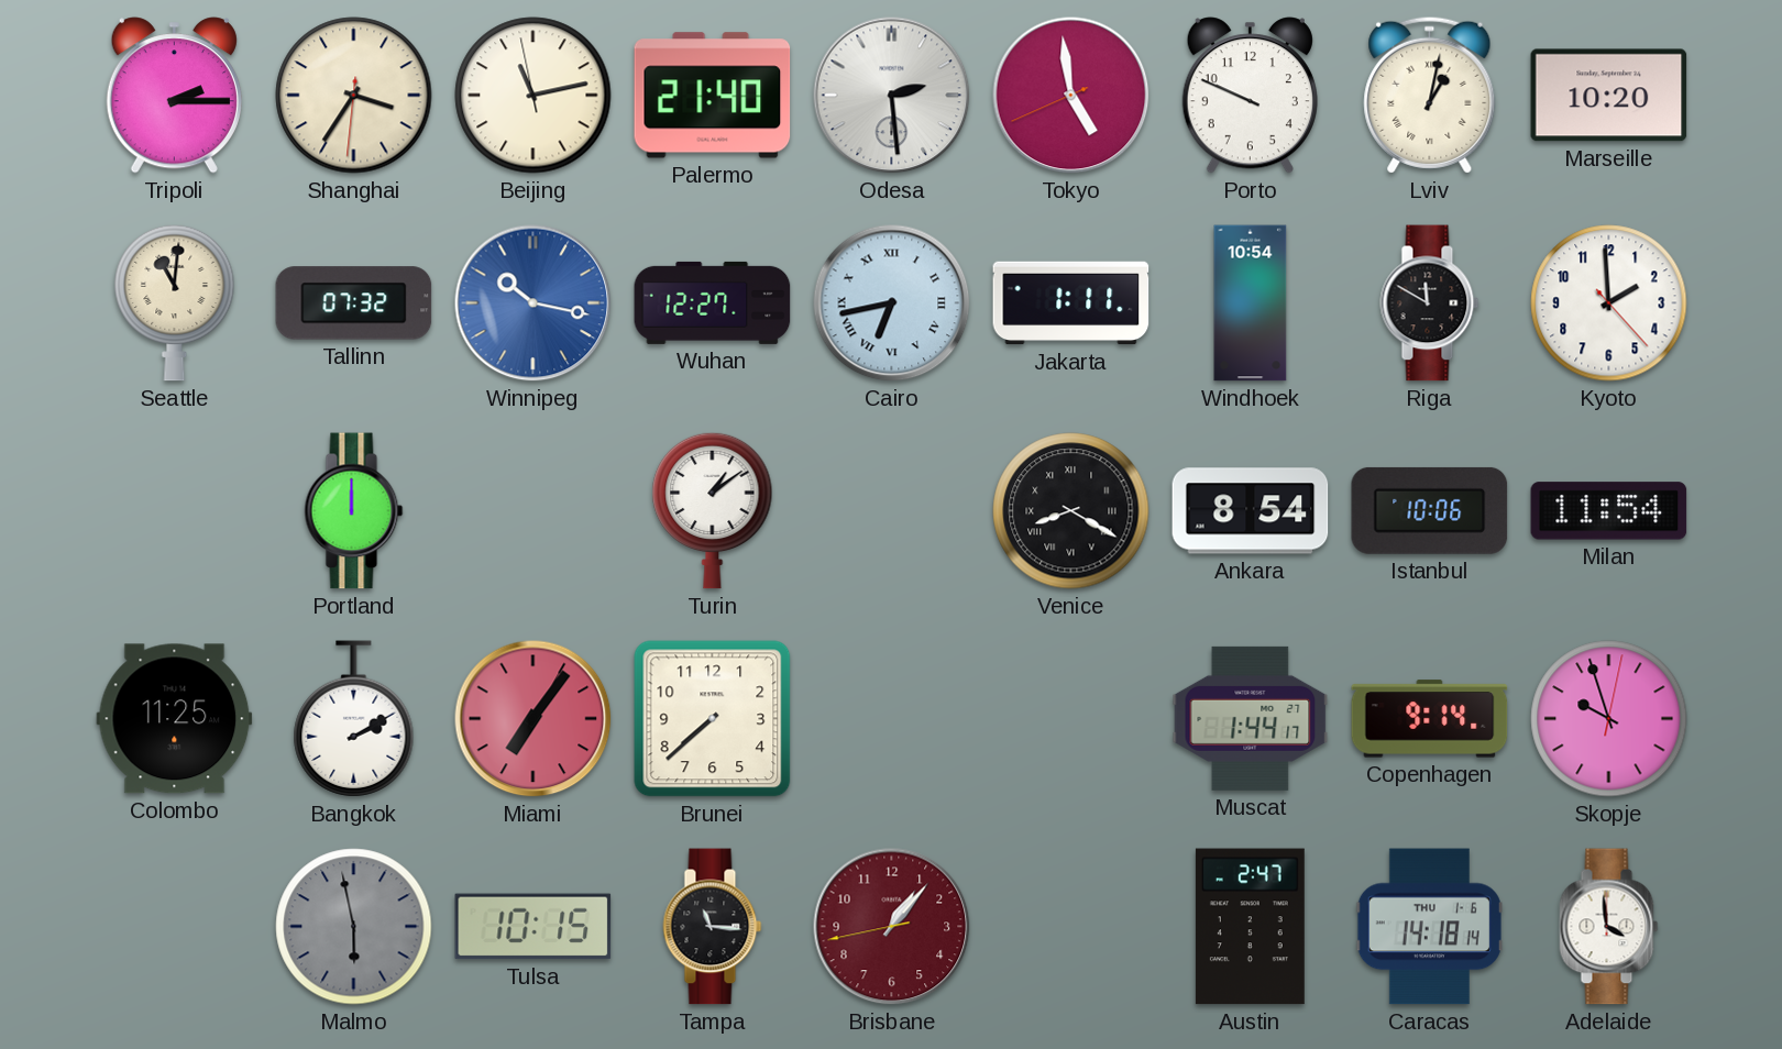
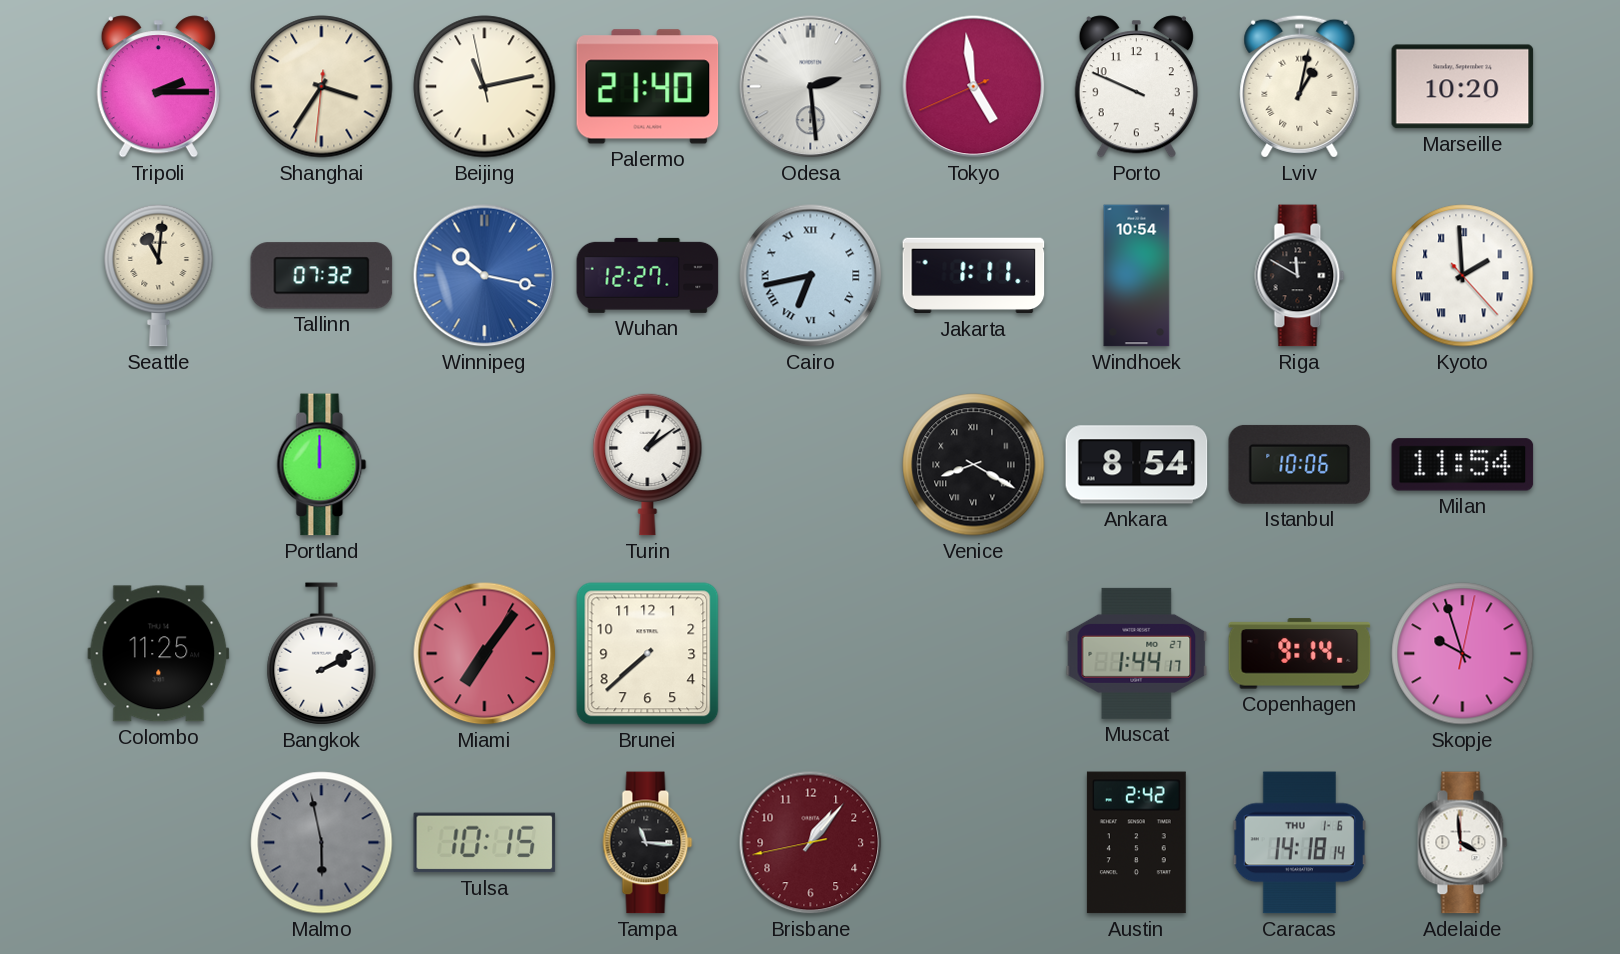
Kyoto numerals: Arabic -> Roman (1463, 276)
Austin: 2:47 -> 2:42 (1136, 843)
